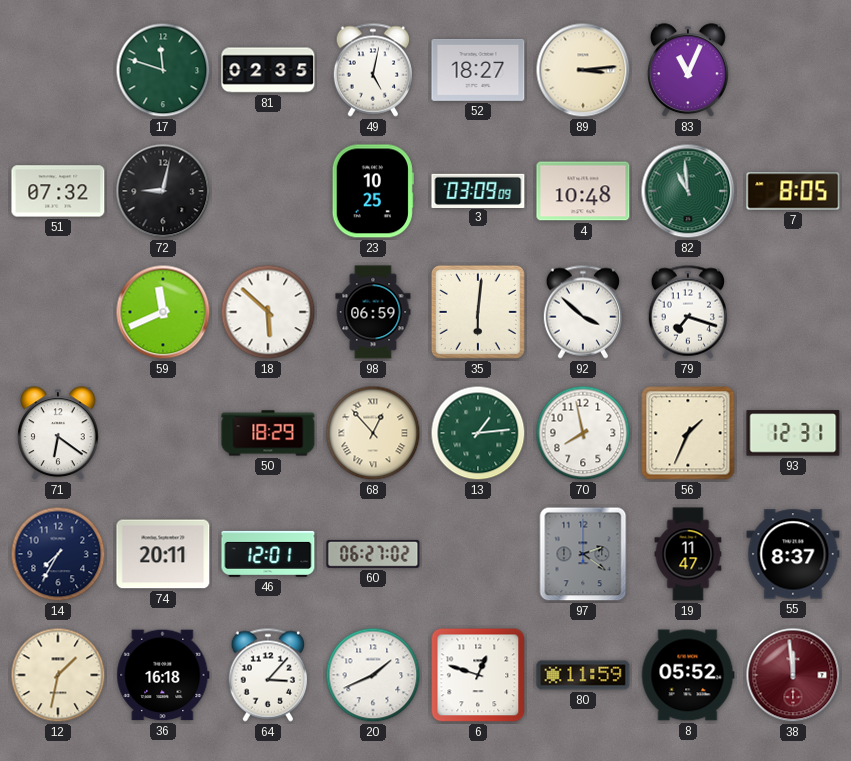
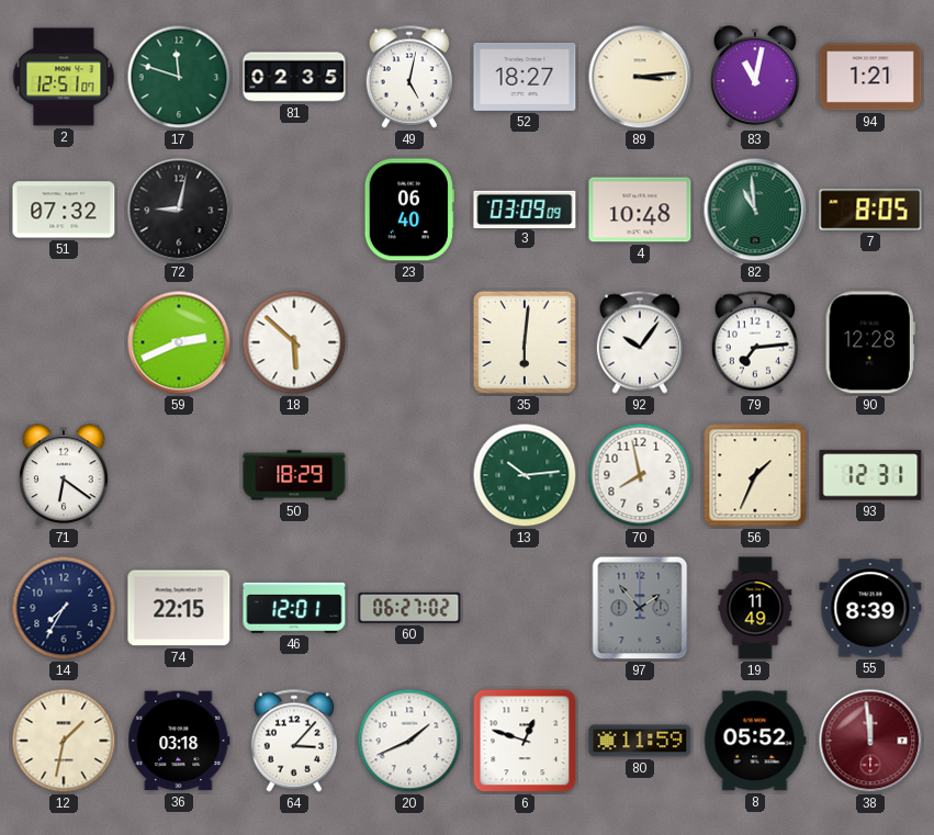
2: none -> 12:51 (64, 77)
83: 11:04 -> 11:02 (756, 78)
94: none -> 1:21 (870, 77)
23: 10:25 -> 06:40 (409, 210)
59: 11:41 -> 2:41 (179, 342)
98: 06:59 -> none (373, 312)
92: 3:52 -> 10:06 (639, 342)
79: 7:18 -> 7:14 (754, 342)
90: none -> 12:28 (870, 342)
68: 12:53 -> none (373, 433)
13: 1:14 -> 10:14 (525, 475)
74: 20:11 -> 22:15 (179, 608)
97: 2:21 -> 1:53 (640, 608)
19: 11:47 -> 11:49 (755, 608)
55: 8:37 -> 8:39 (870, 608)
36: 16:18 -> 03:18 (179, 741)
